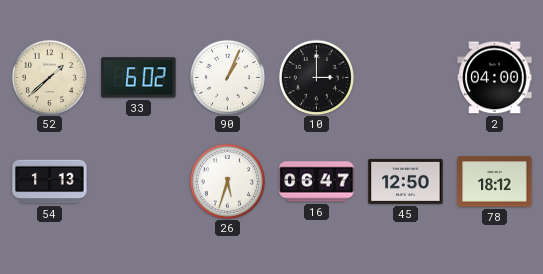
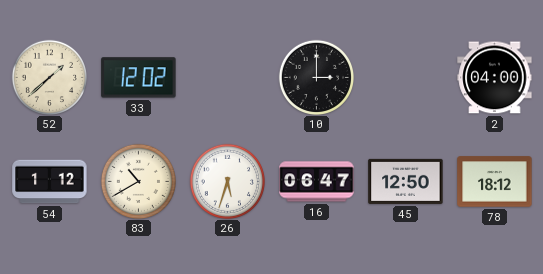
33: 6:02 -> 12:02 (139, 78)
90: 1:04 -> none (227, 77)
54: 1:13 -> 1:12 (50, 182)
83: none -> 10:40 (138, 181)
